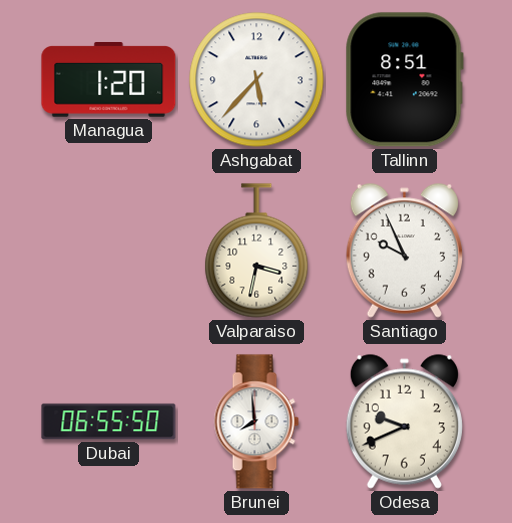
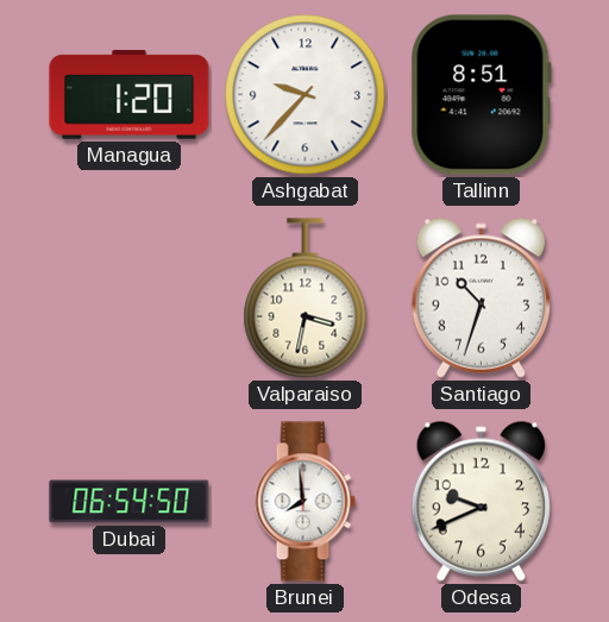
Ashgabat: 5:37 -> 9:37 (306, 95)
Santiago: 9:56 -> 10:33 (481, 297)
Dubai: 06:55 -> 06:54 (130, 502)
